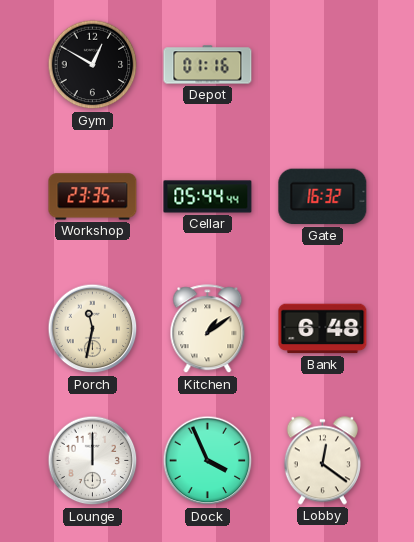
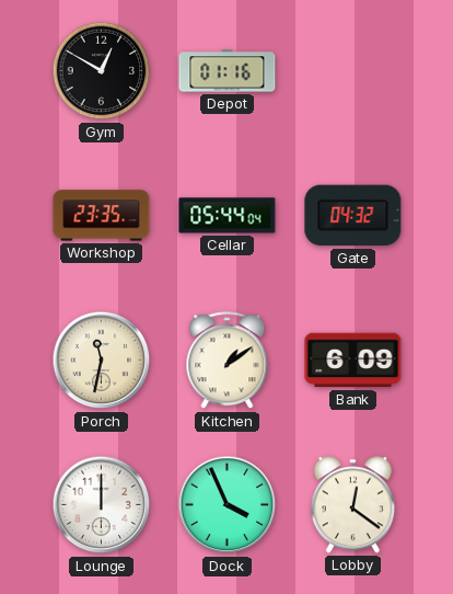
Cellar: 05:44:44 -> 05:44:04 (228, 216)
Gate: 16:32 -> 04:32 (353, 216)
Bank: 6:48 -> 6:09 (353, 361)
